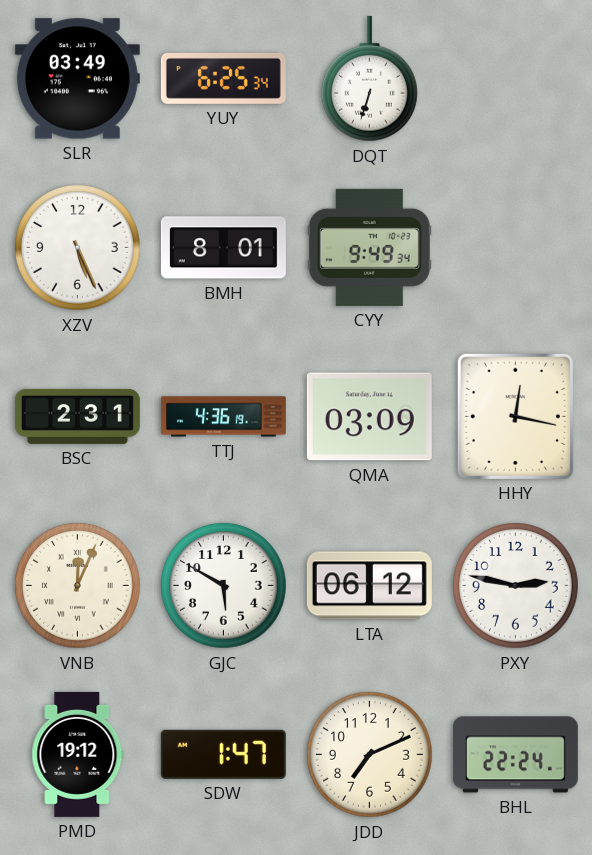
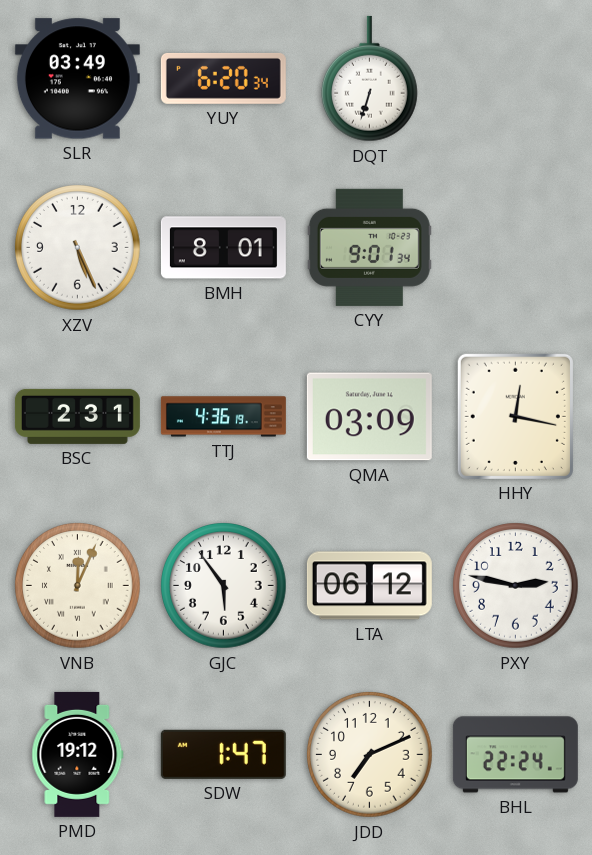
YUY: 6:25 -> 6:20 (223, 78)
CYY: 9:49 -> 9:01 (369, 247)
GJC: 5:50 -> 5:54 (224, 586)
